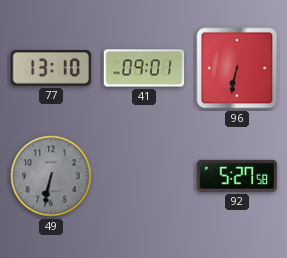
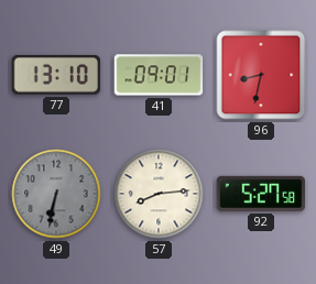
96: 6:32 -> 8:32 (261, 75)
57: none -> 8:14 (159, 194)
